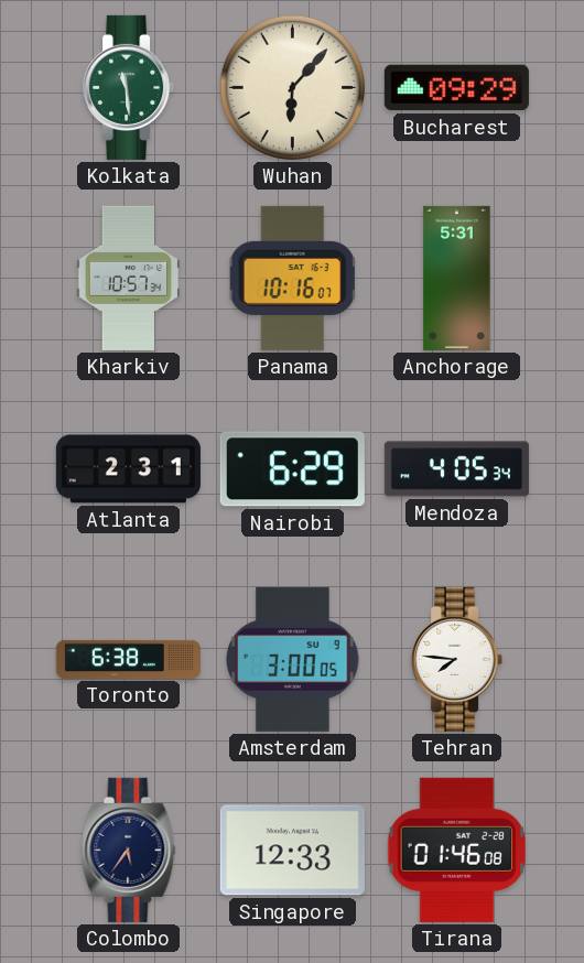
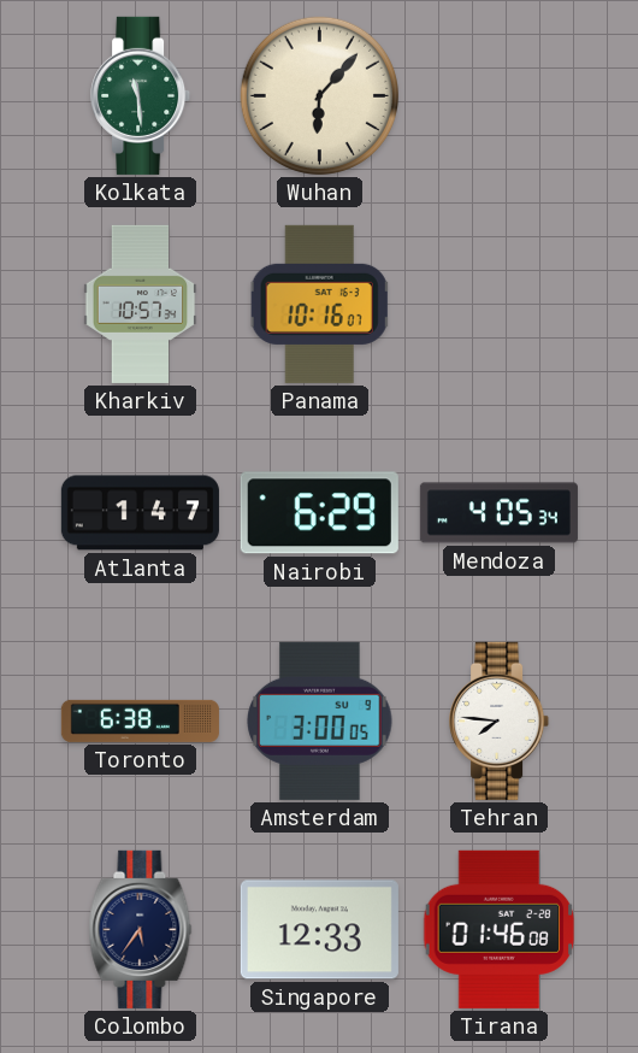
Bucharest: 09:29 -> none (456, 88)
Anchorage: 5:31 -> none (457, 278)
Atlanta: 2:31 -> 1:47 (140, 513)
